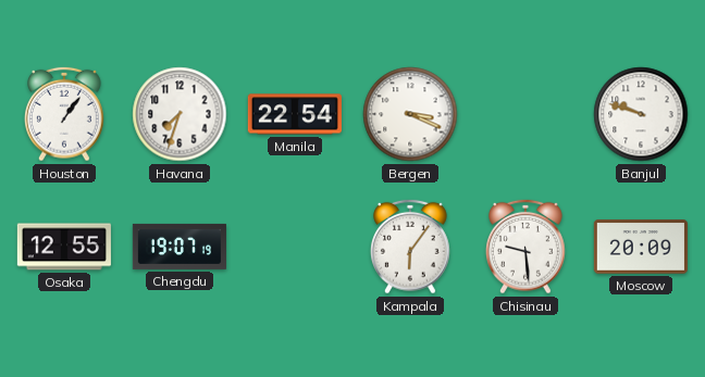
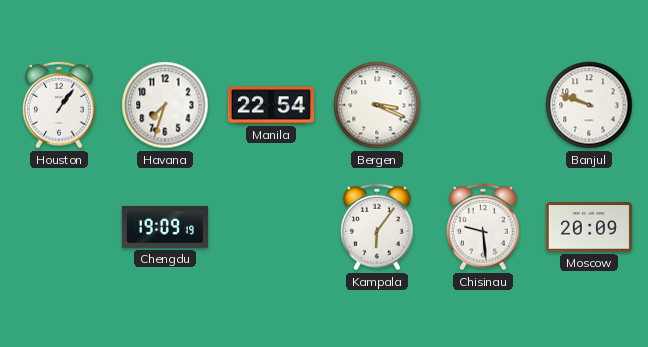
Osaka: 12:55 -> none (64, 247)
Chengdu: 19:07 -> 19:09 (165, 227)
